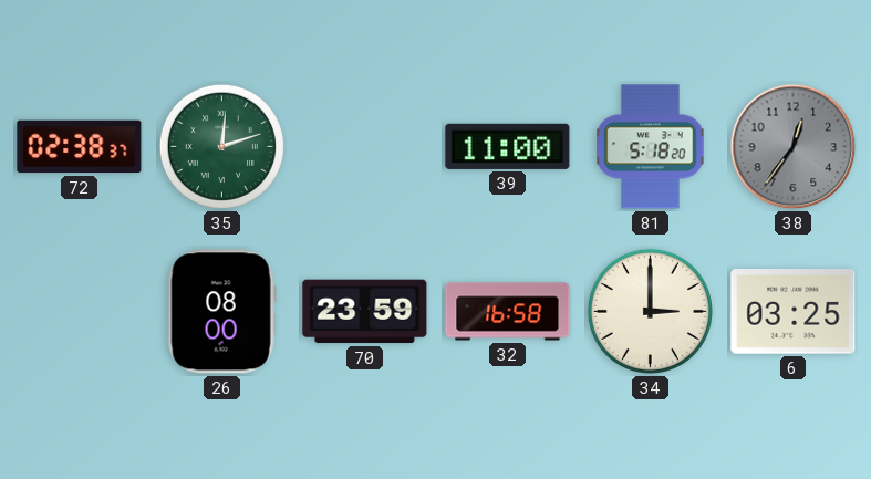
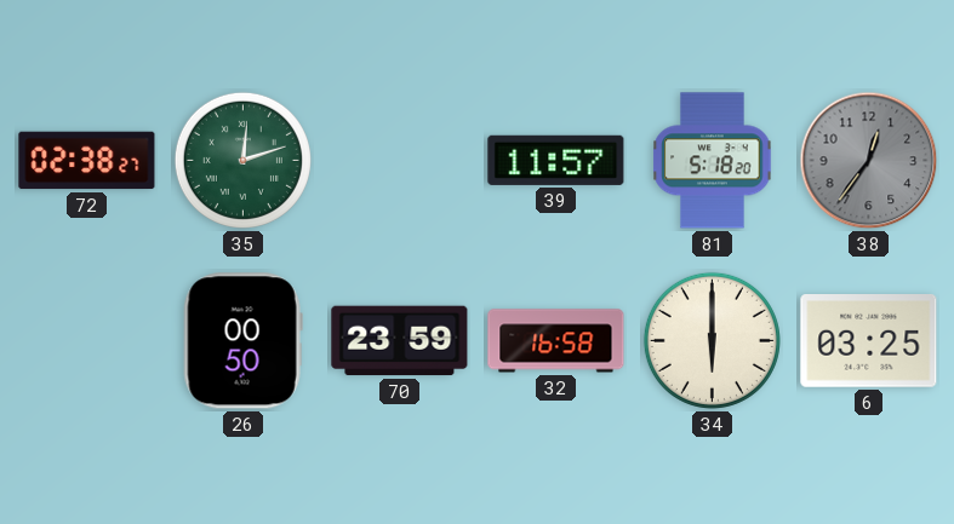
72: 02:38:37 -> 02:38:27 (87, 161)
39: 11:00 -> 11:57 (556, 160)
26: 08:00 -> 00:50 (242, 341)
34: 3:00 -> 6:00 (712, 340)
